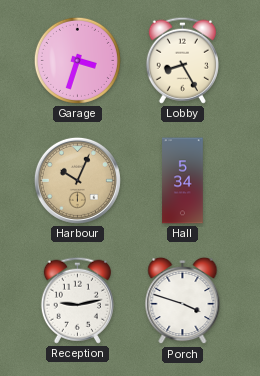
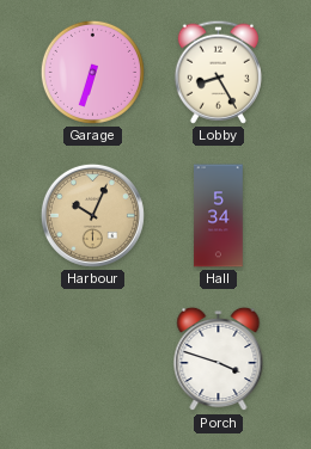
Garage: 3:33 -> 6:33 (92, 72)
Reception: 9:13 -> none (77, 300)
